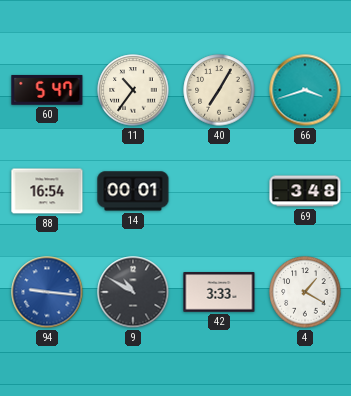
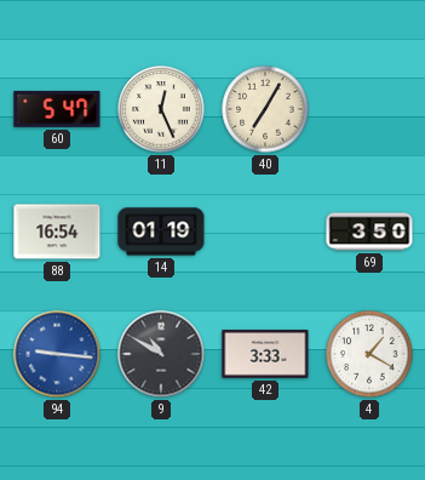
11: 10:36 -> 12:26 (161, 109)
66: 3:42 -> none (305, 90)
14: 00:01 -> 01:19 (161, 232)
69: 3:48 -> 3:50 (369, 232)
